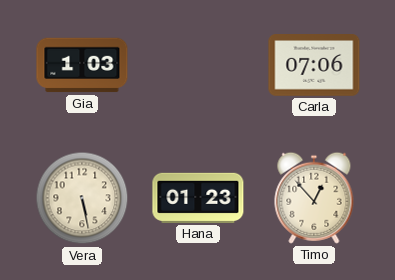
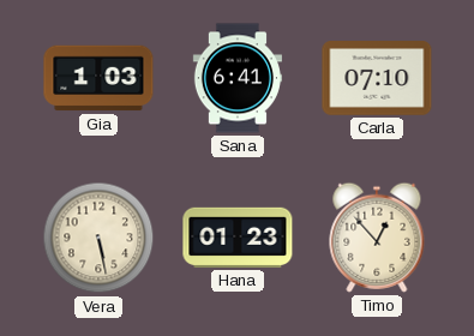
Sana: none -> 6:41 (238, 78)
Carla: 07:06 -> 07:10 (377, 79)
